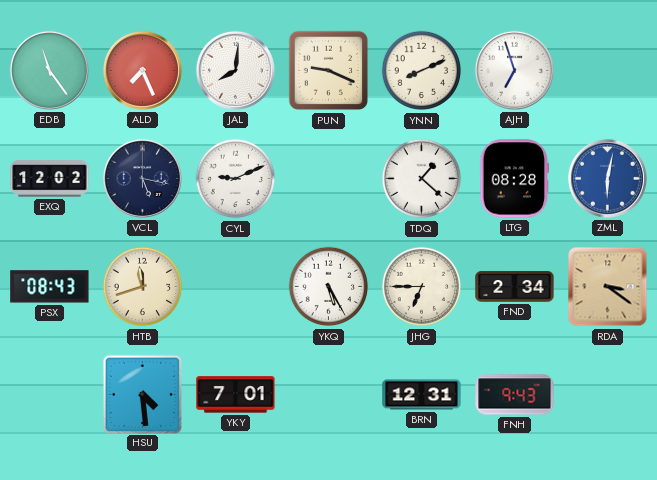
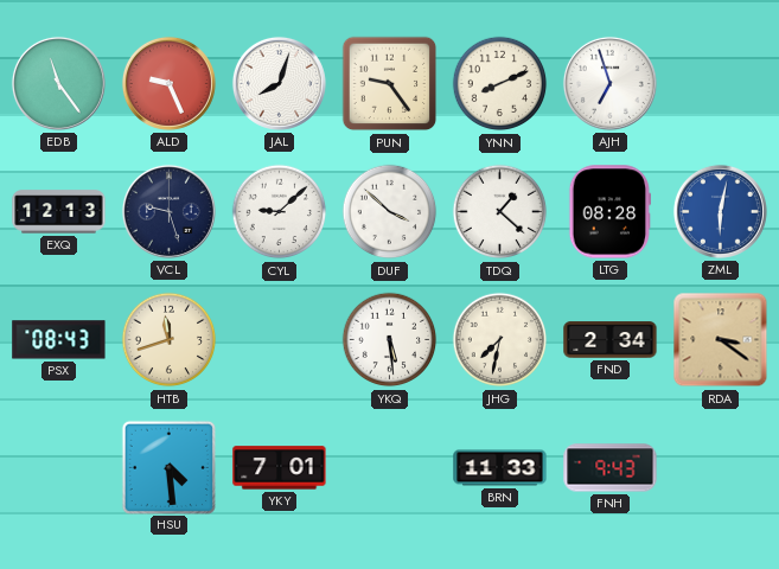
ALD: 7:26 -> 9:26 (168, 83)
JAL: 8:01 -> 8:03 (279, 83)
PUN: 9:19 -> 9:24 (390, 84)
EXQ: 12:02 -> 12:13 (59, 212)
VCL: 5:17 -> 9:27 (168, 211)
CYL: 9:11 -> 9:08 (280, 212)
DUF: none -> 3:52 (390, 212)
YKQ: 5:25 -> 5:29 (390, 340)
JHG: 6:45 -> 7:32 (500, 340)
BRN: 12:31 -> 11:33 (500, 468)
